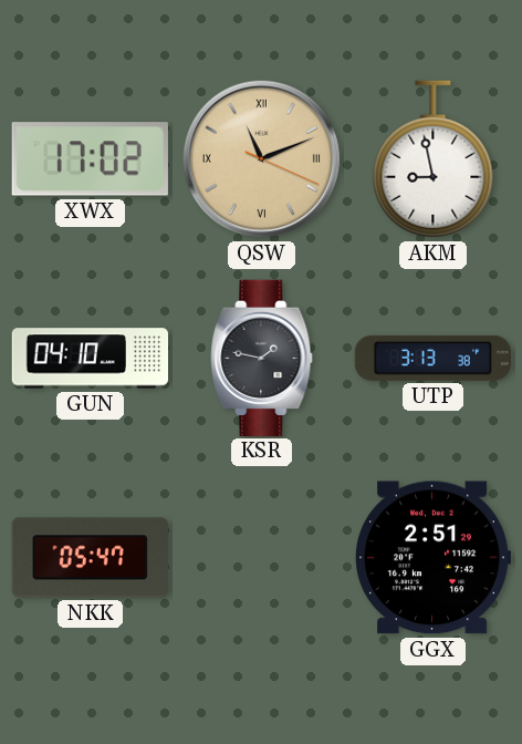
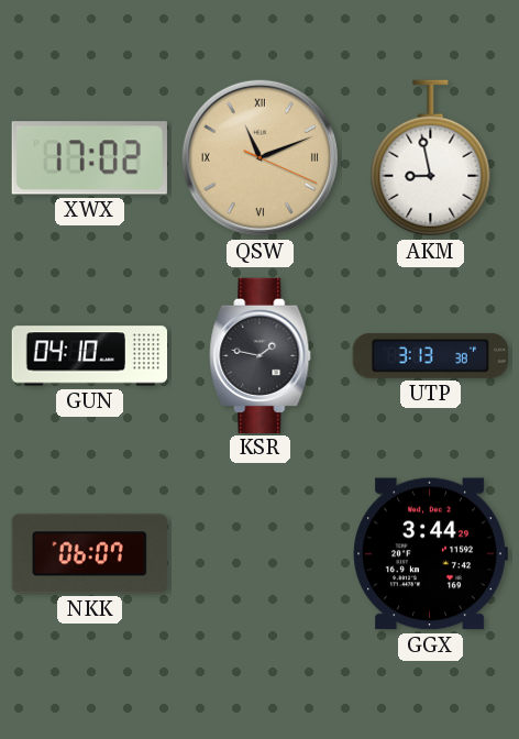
NKK: 05:47 -> 06:07 (89, 554)
GGX: 2:51 -> 3:44 (430, 554)
